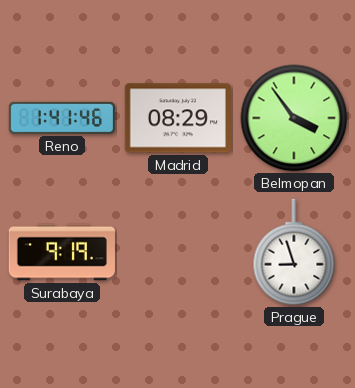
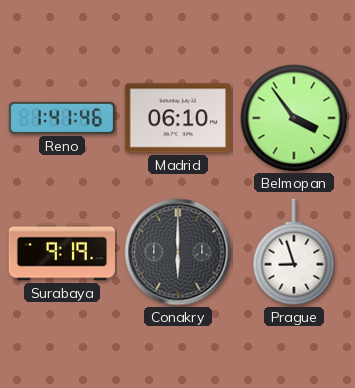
Madrid: 08:29 -> 06:10 (178, 118)
Conakry: none -> 6:00 (178, 252)
